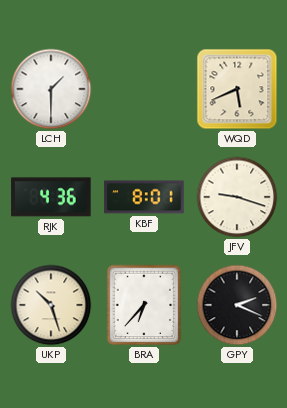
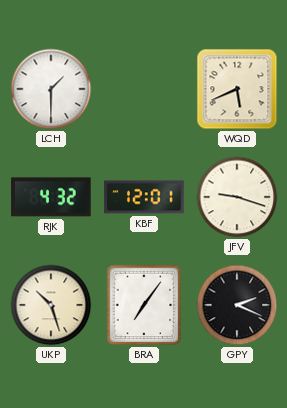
RJK: 4:36 -> 4:32 (51, 197)
KBF: 8:01 -> 12:01 (144, 197)
BRA: 6:37 -> 7:06 (144, 305)
